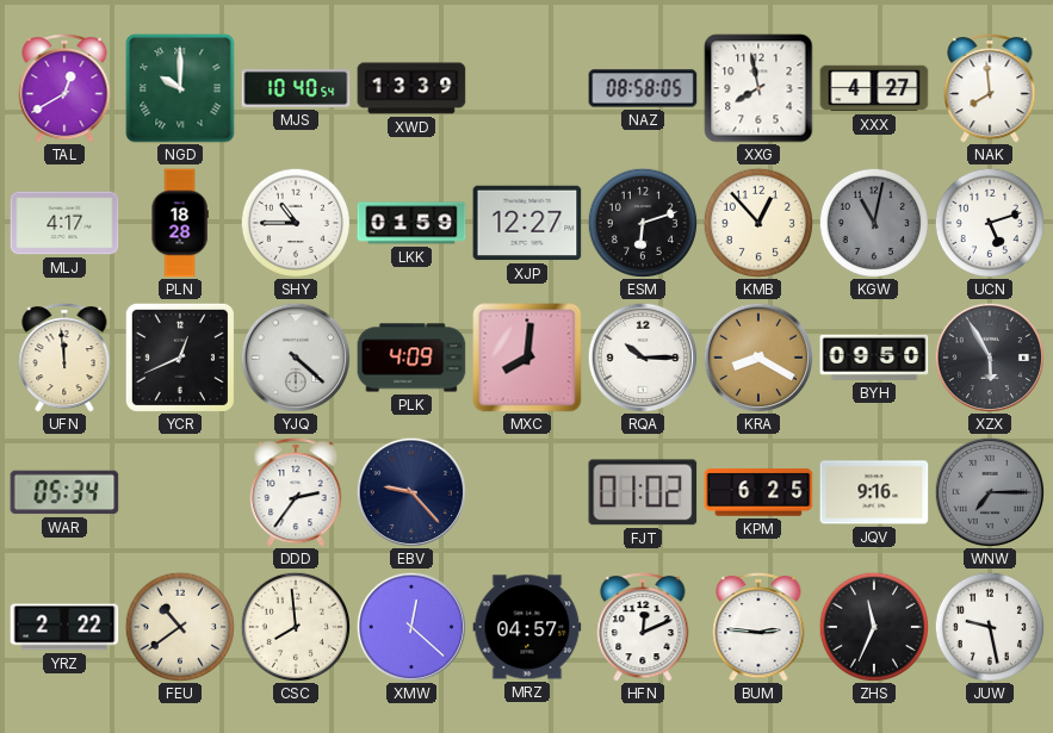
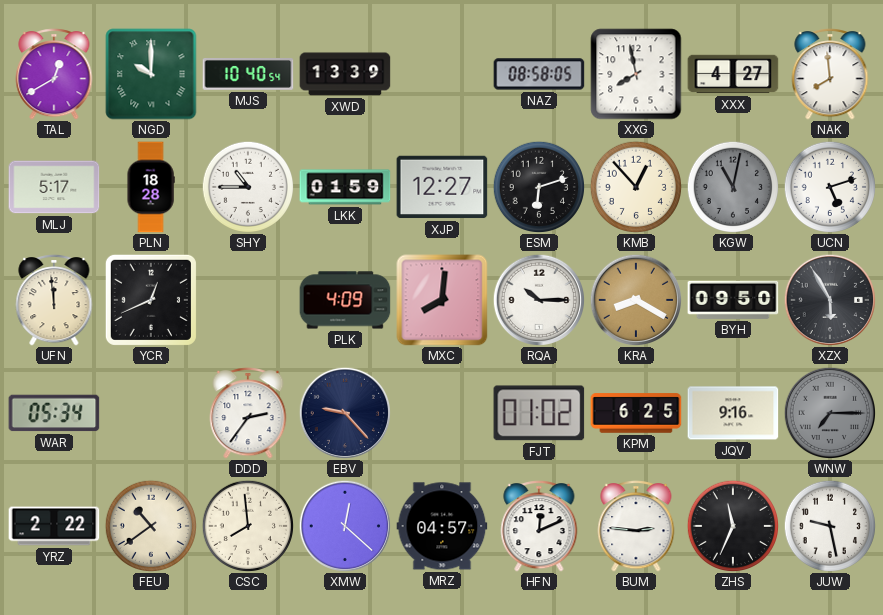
MLJ: 4:17 -> 5:17 (54, 187)
YJQ: 4:22 -> none (295, 356)
